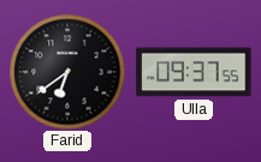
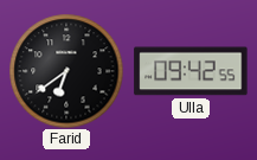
Ulla: 09:37 -> 09:42 (191, 71)
